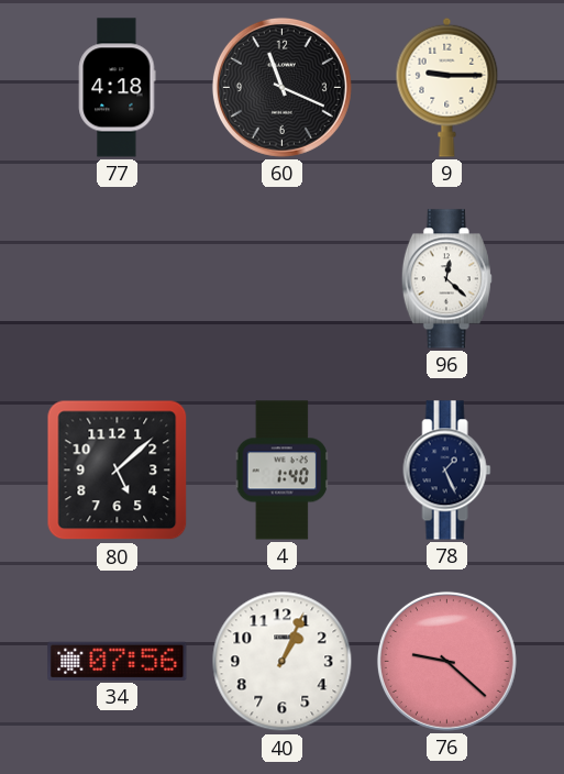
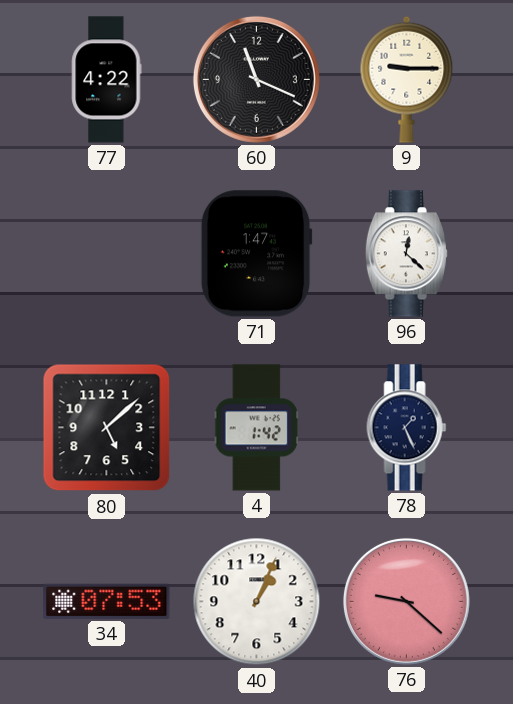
77: 4:18 -> 4:22 (107, 80)
71: none -> 1:47 (256, 254)
4: 1:40 -> 1:42 (256, 428)
34: 07:56 -> 07:53 (107, 601)
